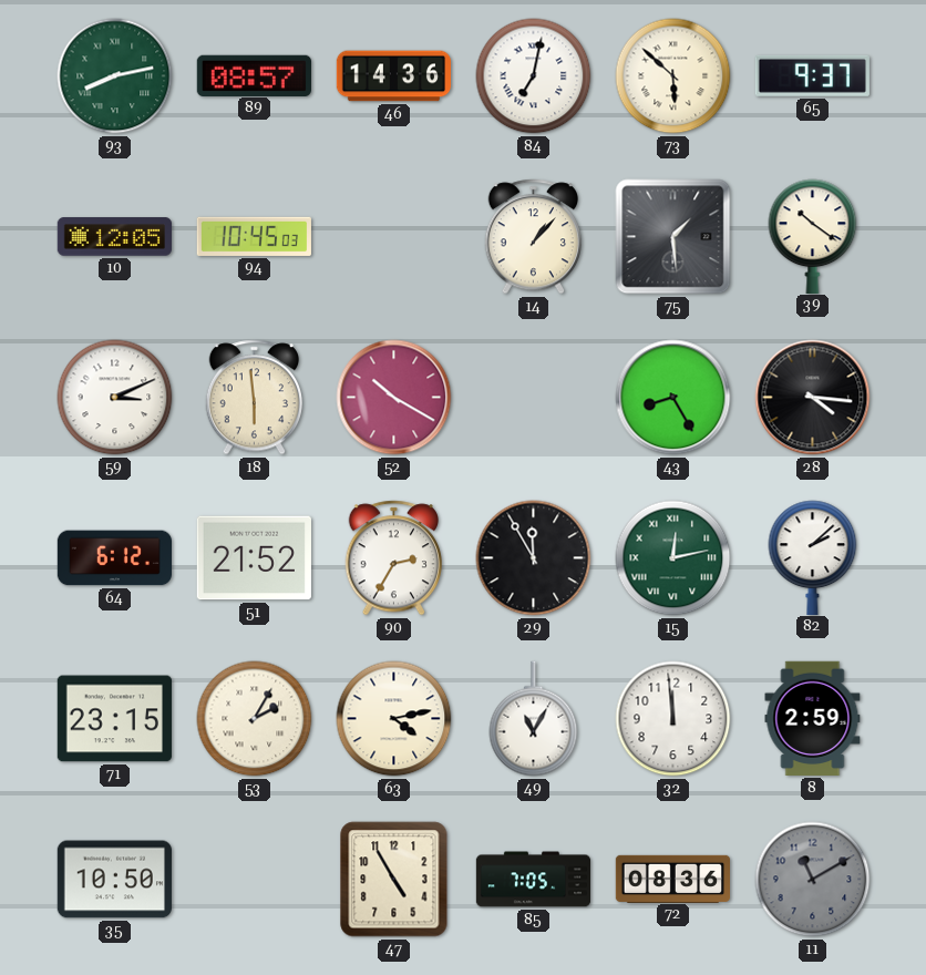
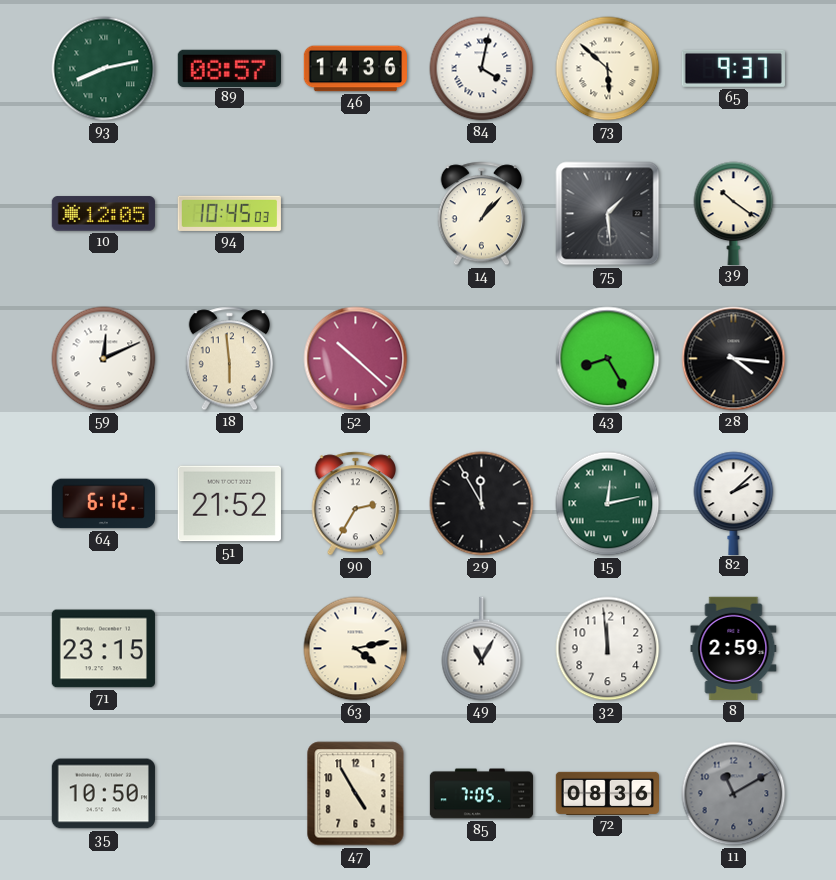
84: 7:02 -> 4:02 (482, 69)
59: 3:11 -> 12:11 (104, 359)
52: 10:20 -> 10:22 (356, 359)
53: 2:05 -> none (255, 719)
